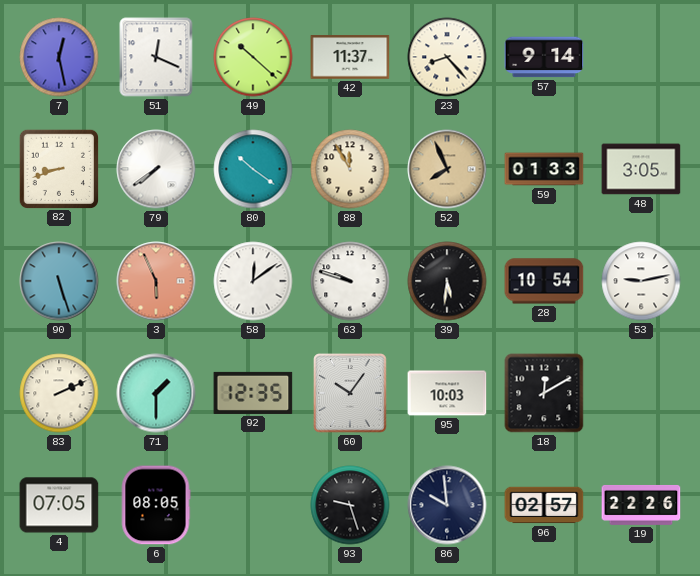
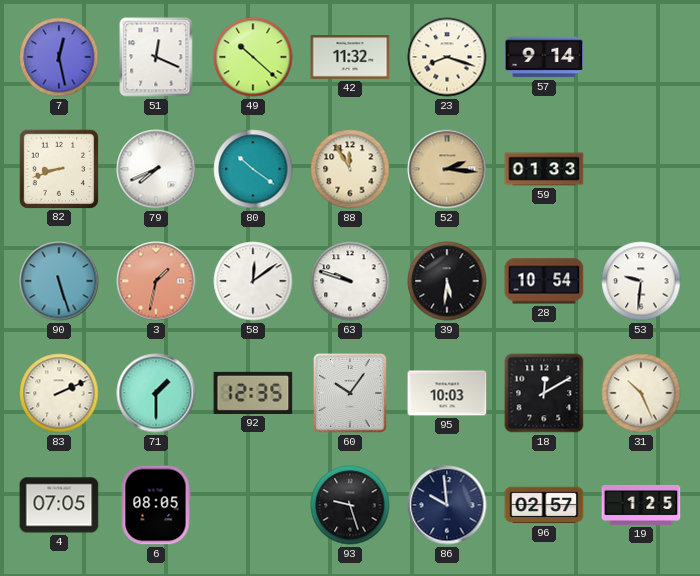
42: 11:37 -> 11:32 (350, 57)
23: 8:23 -> 8:18 (447, 57)
79: 7:39 -> 7:41 (156, 169)
52: 7:56 -> 2:16 (447, 169)
48: 3:05 -> none (641, 169)
3: 5:56 -> 1:32 (156, 281)
53: 9:13 -> 9:31 (641, 281)
31: none -> 10:26 (641, 393)
19: 22:26 -> 1:25 (641, 505)
